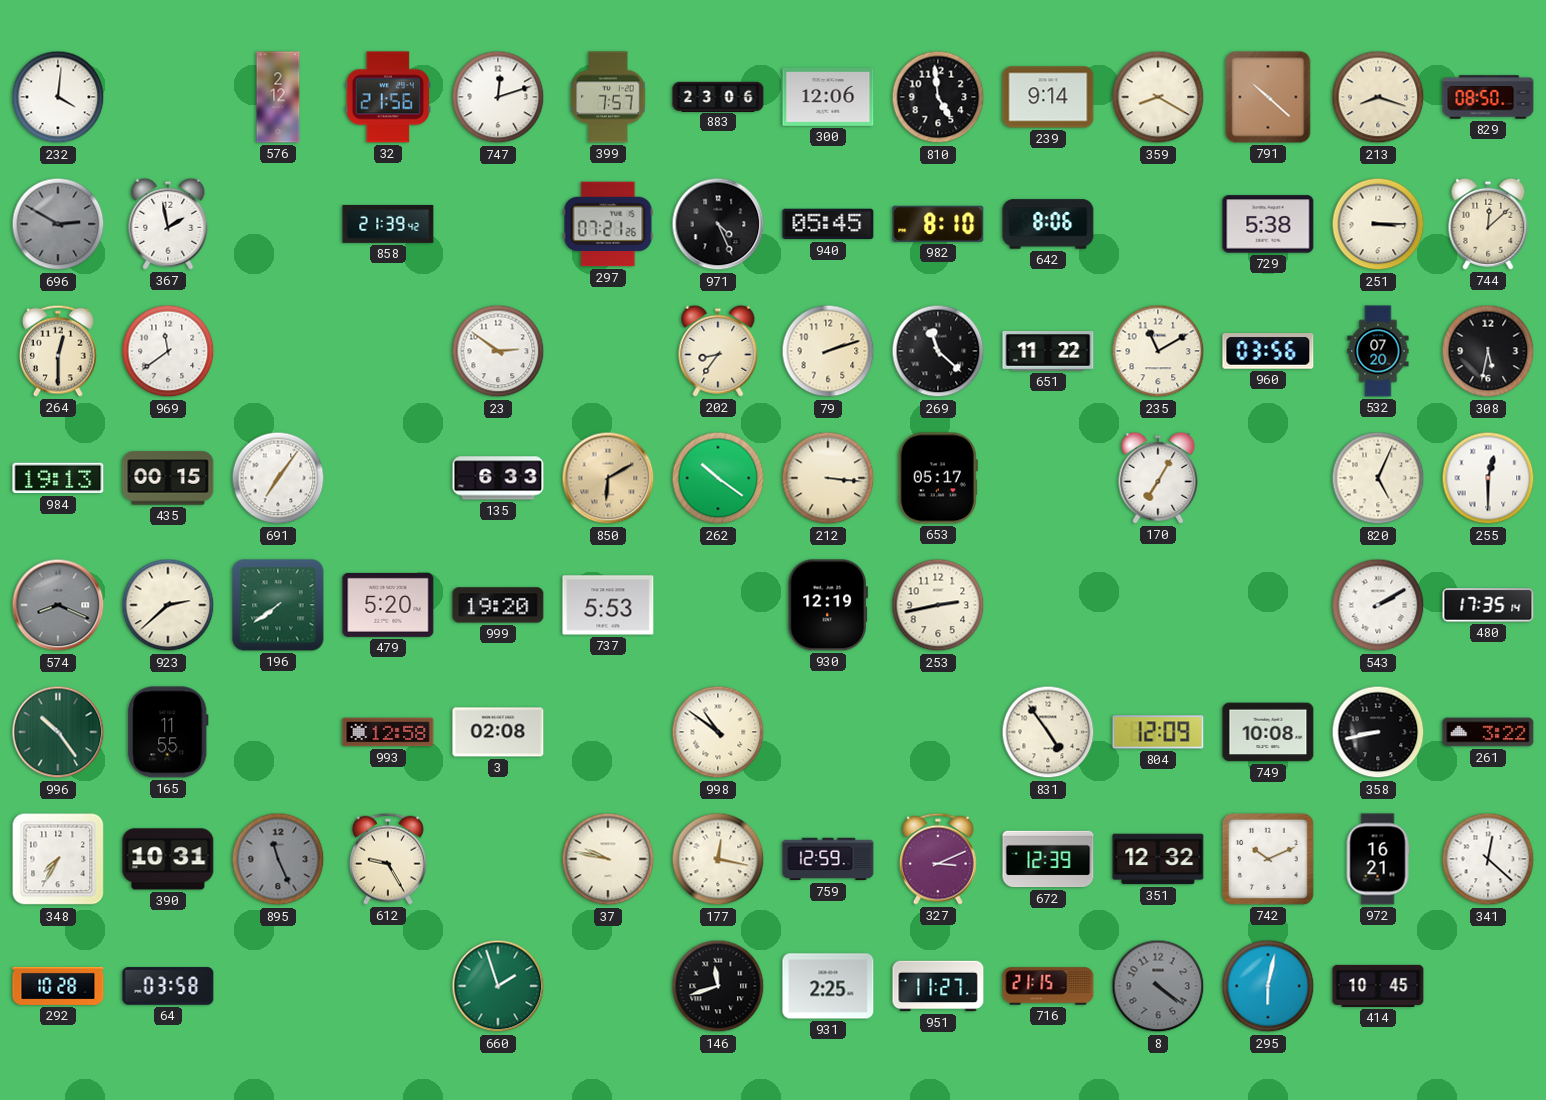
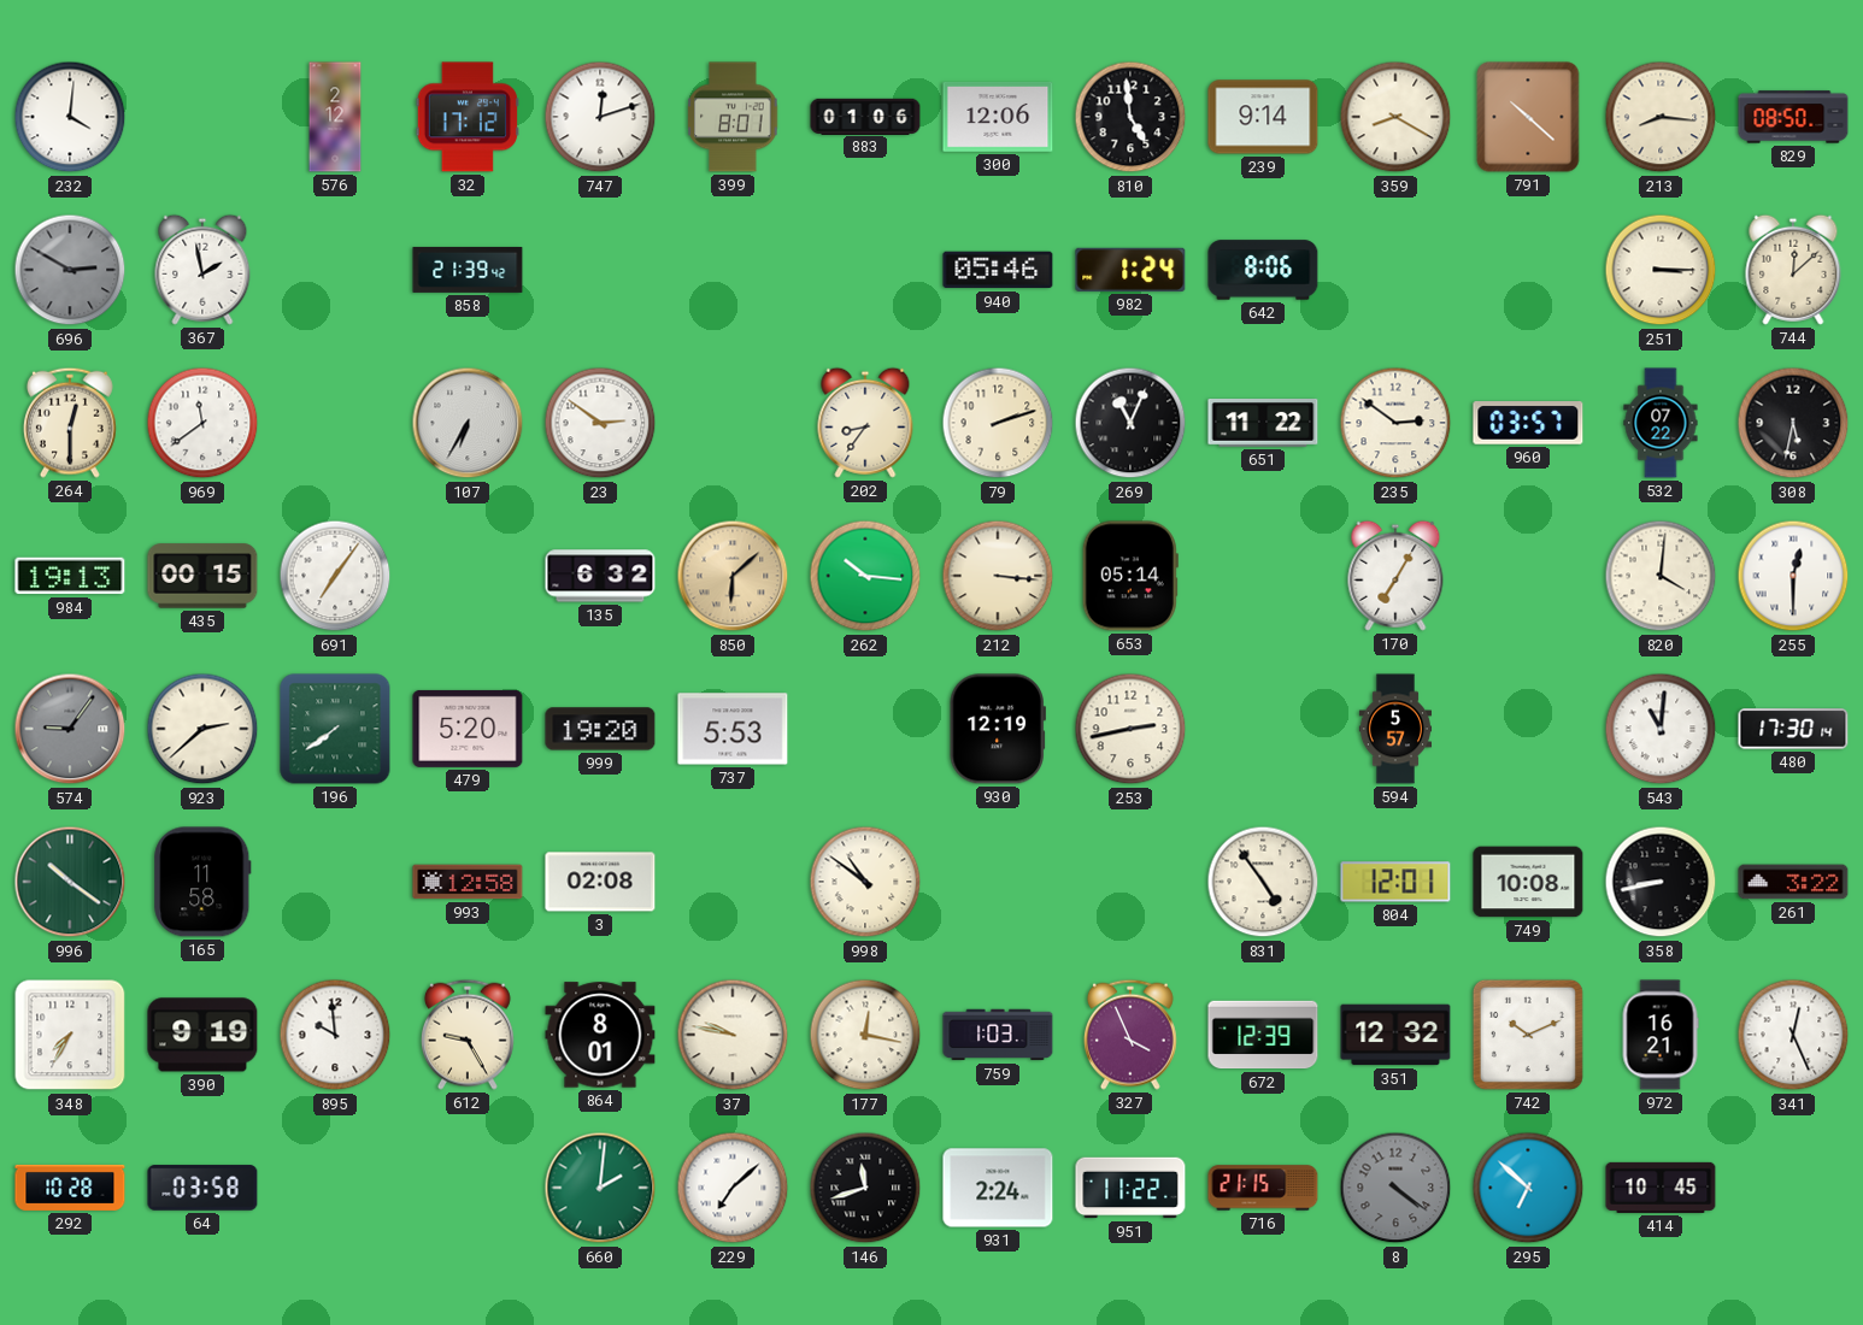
32: 21:56 -> 17:12 (468, 117)
399: 7:57 -> 8:01 (733, 117)
883: 23:06 -> 01:06 (865, 116)
213: 8:18 -> 8:16 (1661, 117)
297: 07:21 -> none (608, 224)
971: 4:26 -> none (718, 224)
940: 05:45 -> 05:46 (998, 270)
982: 8:10 -> 1:24 (1130, 270)
729: 5:38 -> none (1268, 224)
107: none -> 6:35 (468, 423)
269: 11:22 -> 11:04 (1130, 423)
235: 11:10 -> 2:51 (1395, 423)
960: 03:56 -> 03:57 (1528, 424)
532: 07:20 -> 07:22 (1661, 423)
135: 6:33 -> 6:32 (600, 576)
850: 6:10 -> 6:08 (733, 576)
262: 10:21 -> 10:16 (865, 576)
653: 05:17 -> 05:14 (1130, 576)
820: 5:04 -> 4:01 (1661, 576)
574: 8:19 -> 9:06 (70, 729)
594: none -> 5:57 (1394, 729)
543: 2:10 -> 11:01 (1661, 729)
480: 17:35 -> 17:30 (1793, 729)
996: 10:24 -> 10:21 (70, 882)
165: 11:55 -> 11:58 (202, 882)
804: 12:09 -> 12:01 (1395, 882)
390: 10:31 -> 9:19 (202, 1035)
895: 11:26 -> 9:59 (335, 1035)
895 dial: grey -> white (335, 1035)
864: none -> 8:01 (600, 1035)
759: 12:59 -> 1:03 (998, 1035)
327: 3:11 -> 3:56 (1130, 1035)
341: 12:22 -> 12:26 (1793, 1035)
660: 1:57 -> 2:01 (600, 1188)
229: none -> 7:08 (733, 1188)
931: 2:25 -> 2:24 (998, 1188)
951: 11:27 -> 11:22 (1130, 1188)
295: 6:02 -> 6:52 (1528, 1188)
